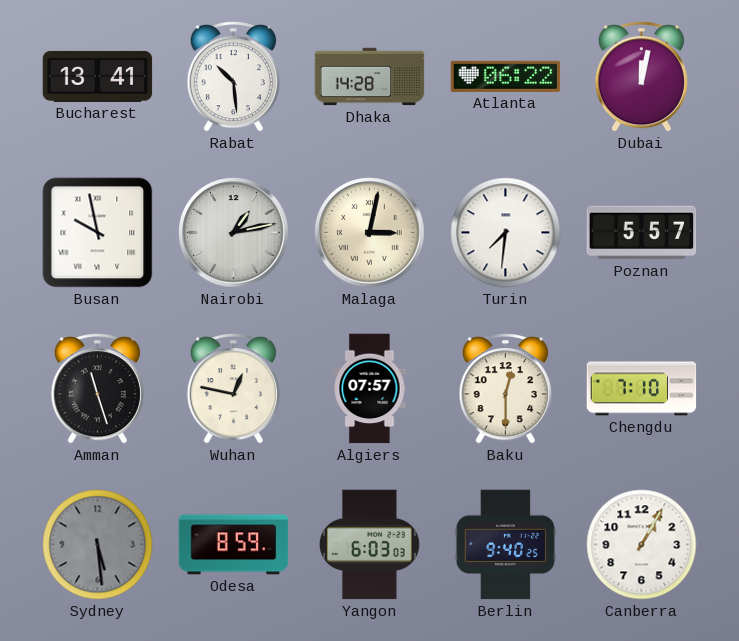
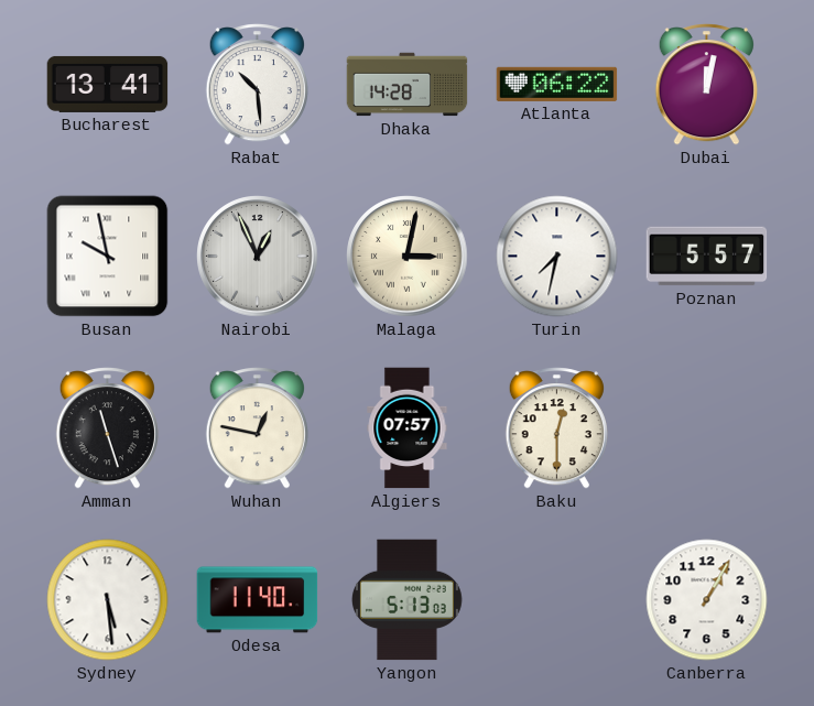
Nairobi: 1:13 -> 12:56 (258, 257)
Turin: 7:31 -> 7:32 (557, 257)
Chengdu: 7:10 -> none (642, 389)
Sydney dial: grey -> white (108, 600)
Odesa: 8:59 -> 11:40 (258, 600)
Yangon: 6:03 -> 5:13 (406, 600)
Berlin: 9:40 -> none (505, 545)
